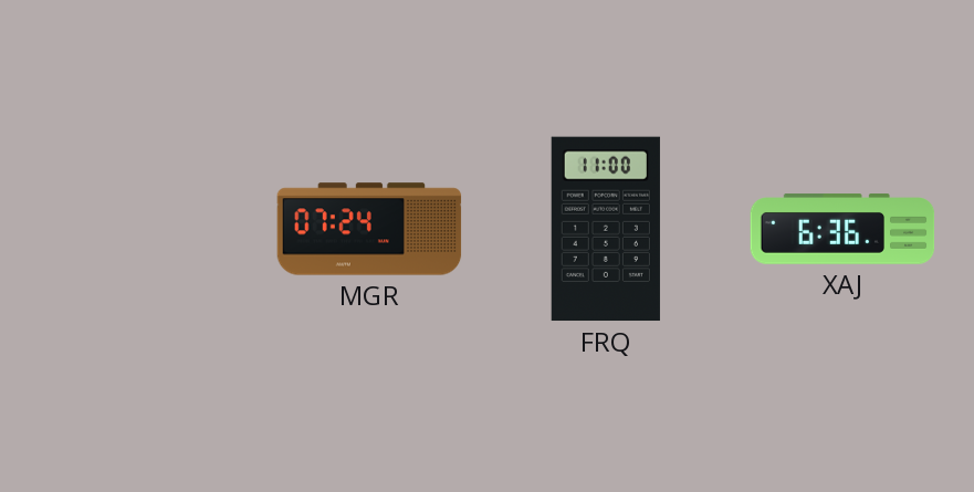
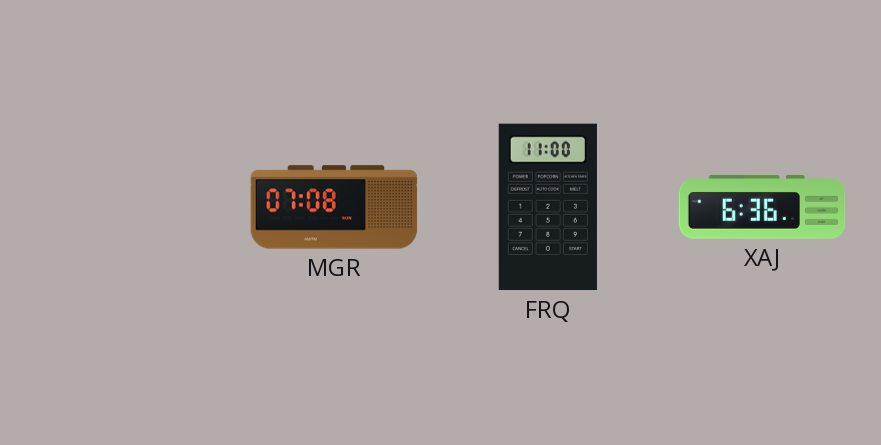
MGR: 07:24 -> 07:08 (334, 207)
